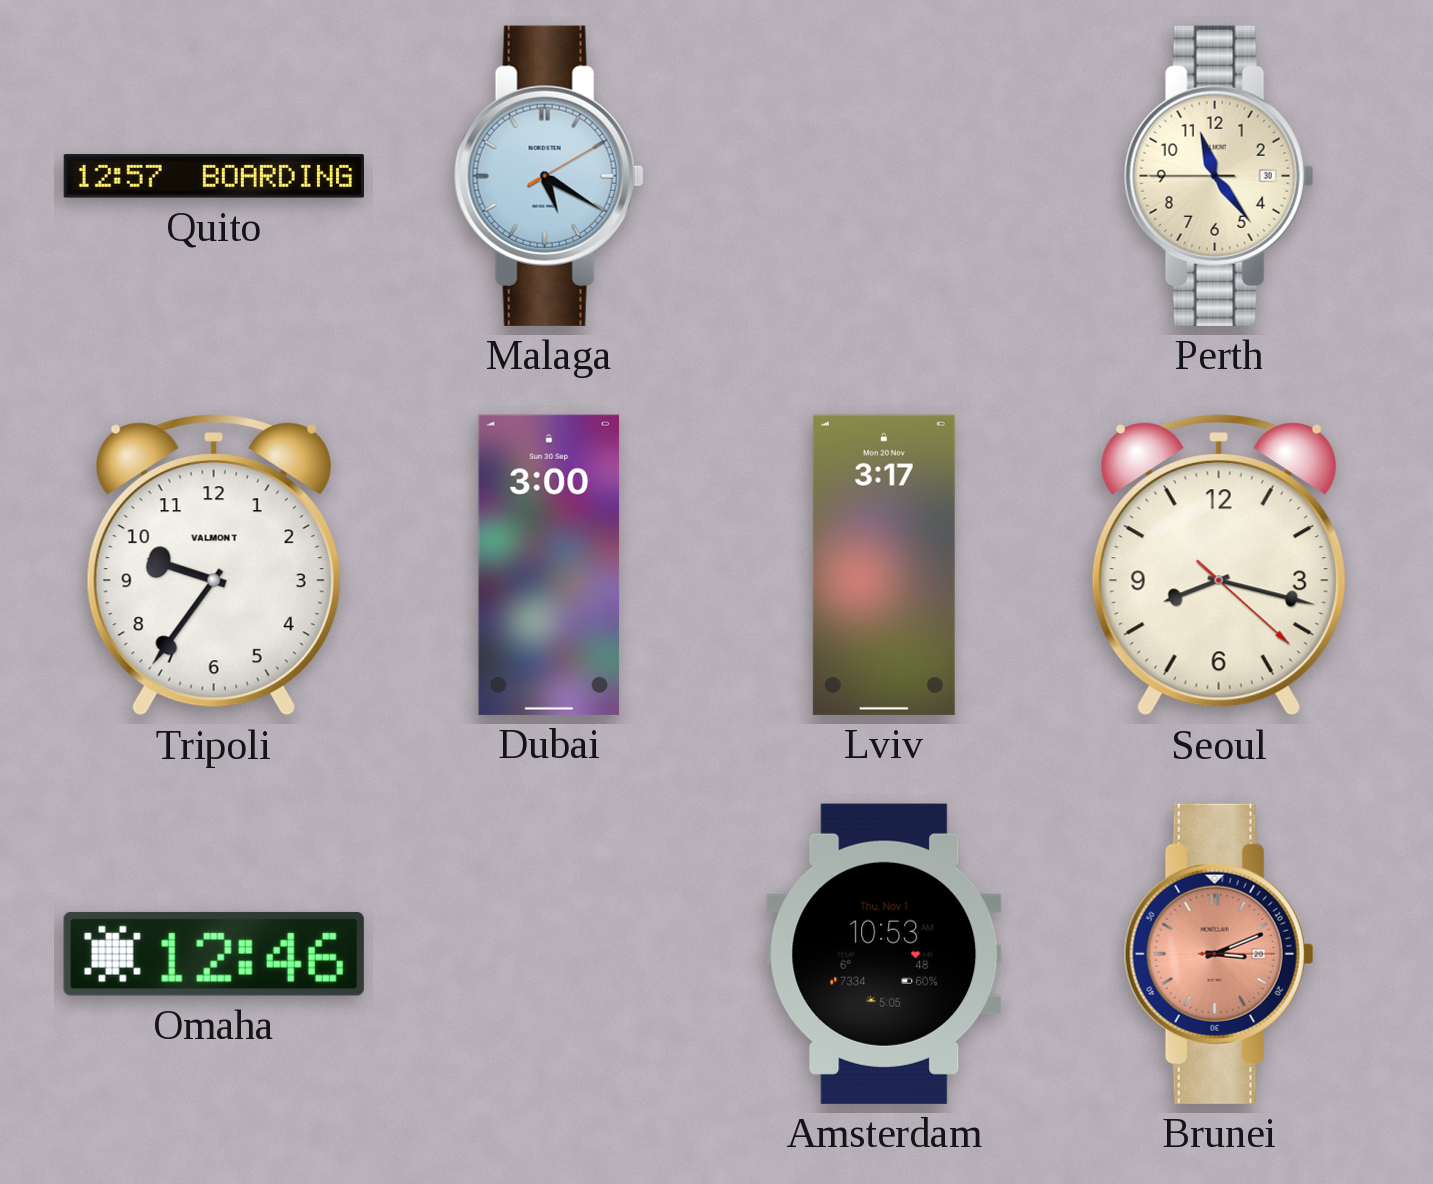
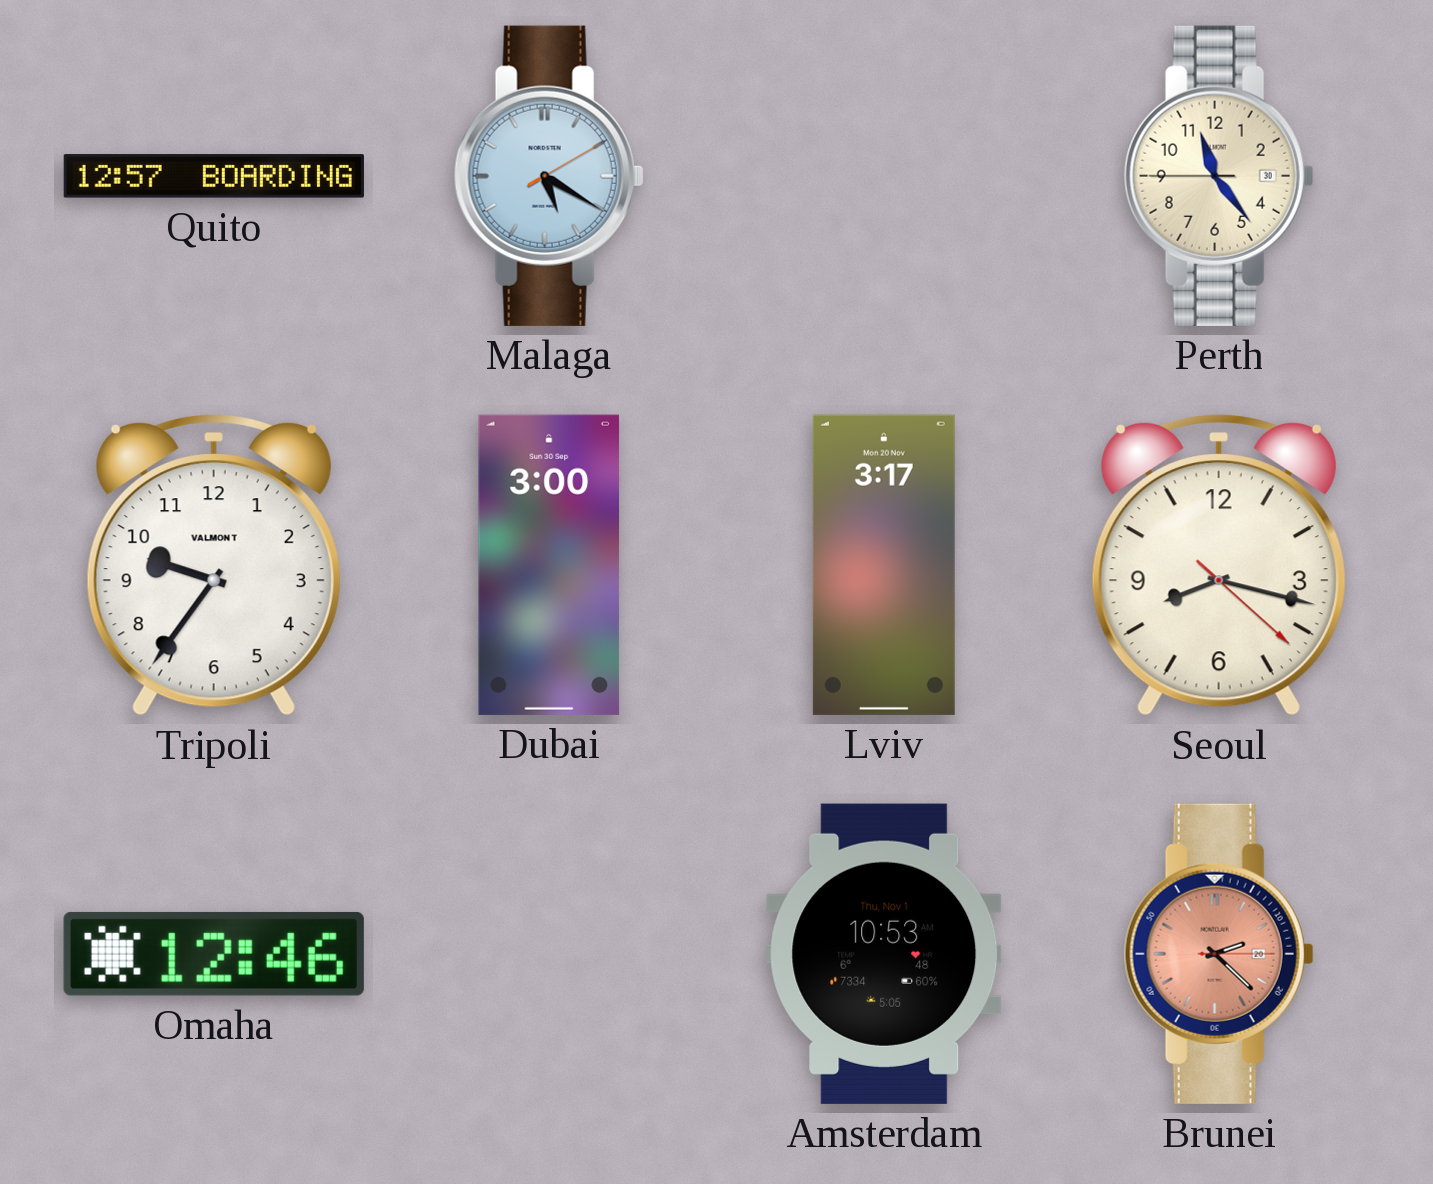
Brunei: 3:11 -> 2:22 (1219, 954)
